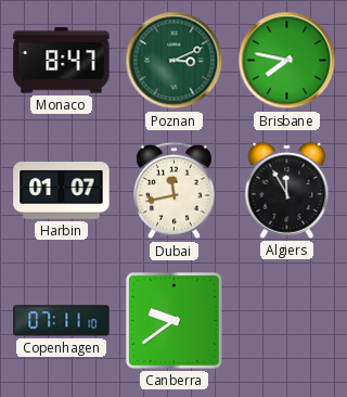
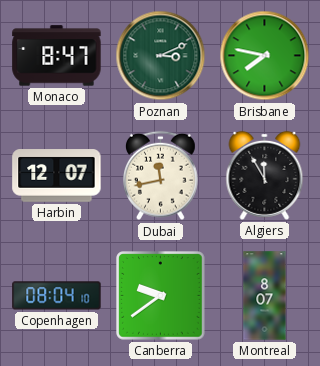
Harbin: 01:07 -> 12:07 (57, 176)
Copenhagen: 07:11 -> 08:04 (57, 296)
Montreal: none -> 8:07 (265, 296)
